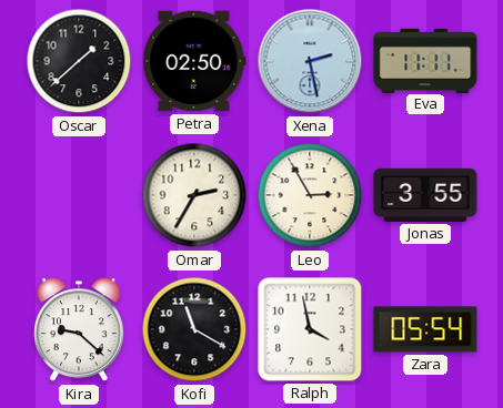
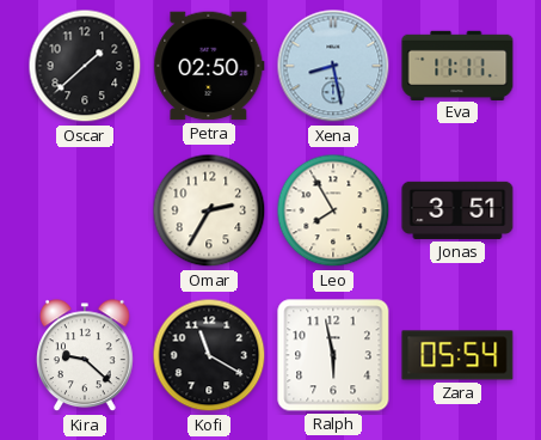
Xena: 2:28 -> 8:28 (333, 66)
Leo: 2:55 -> 7:55 (333, 210)
Jonas: 3:55 -> 3:51 (457, 210)
Ralph: 3:58 -> 5:58 (333, 355)
